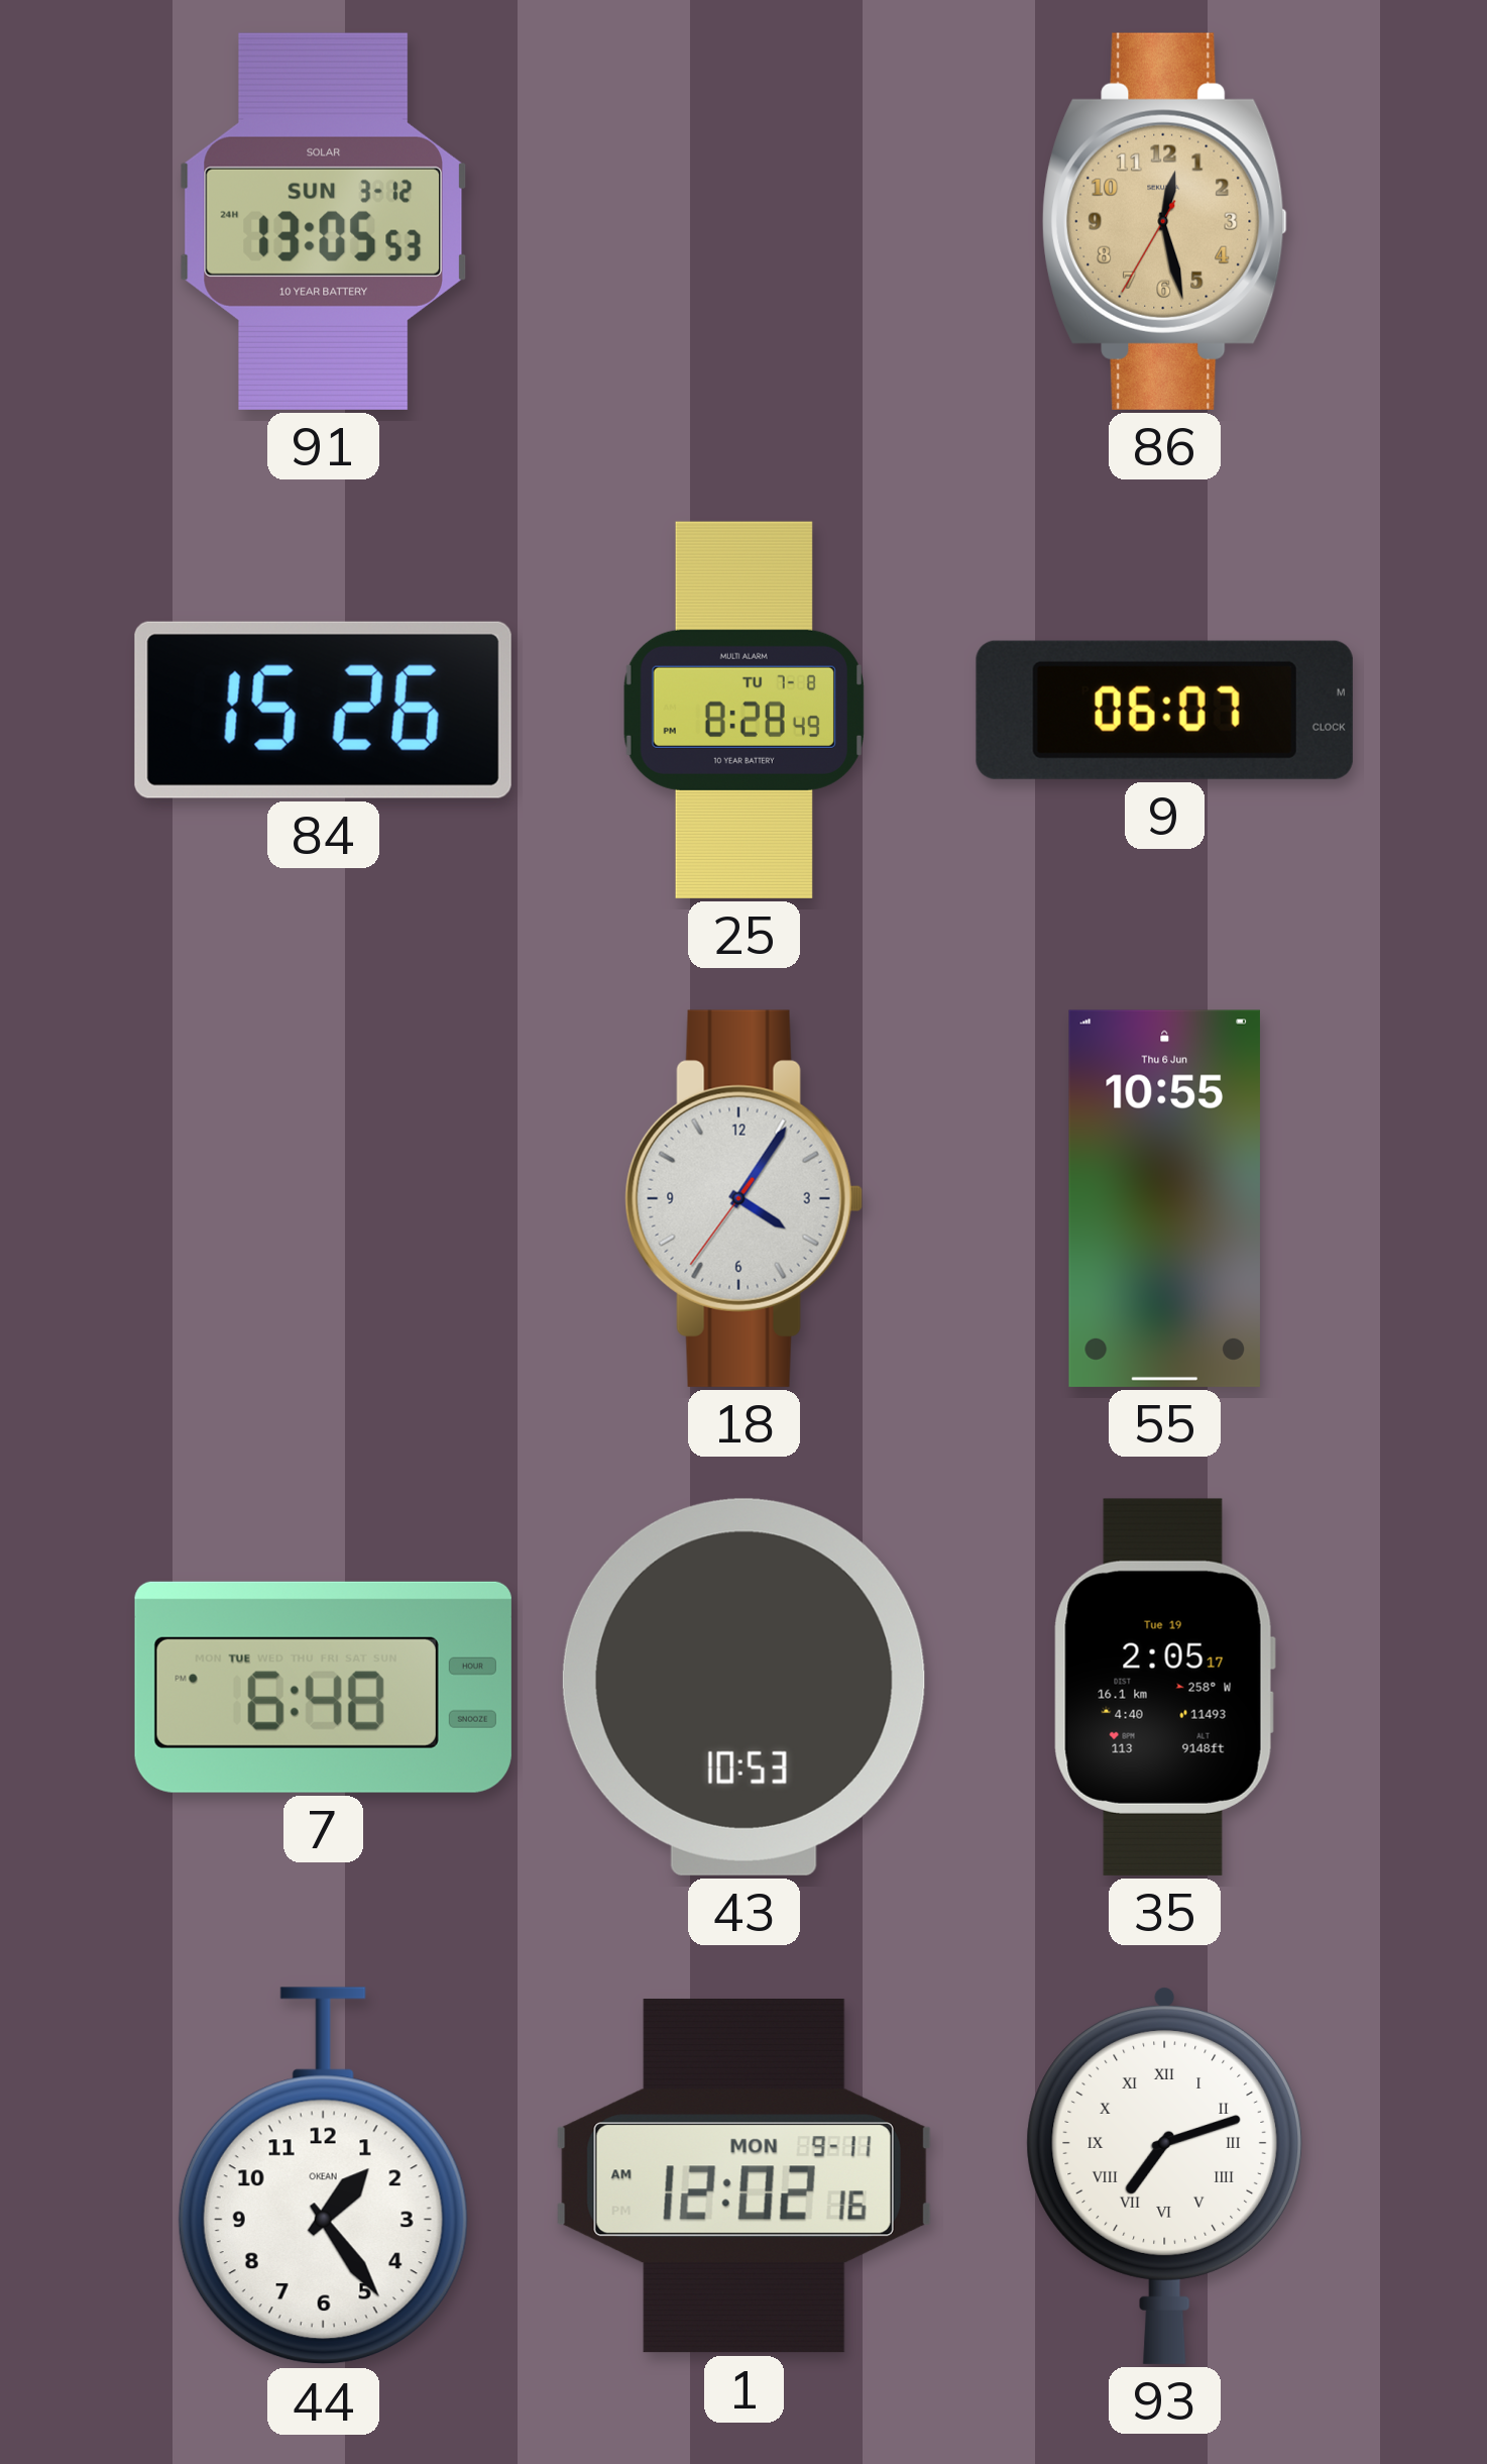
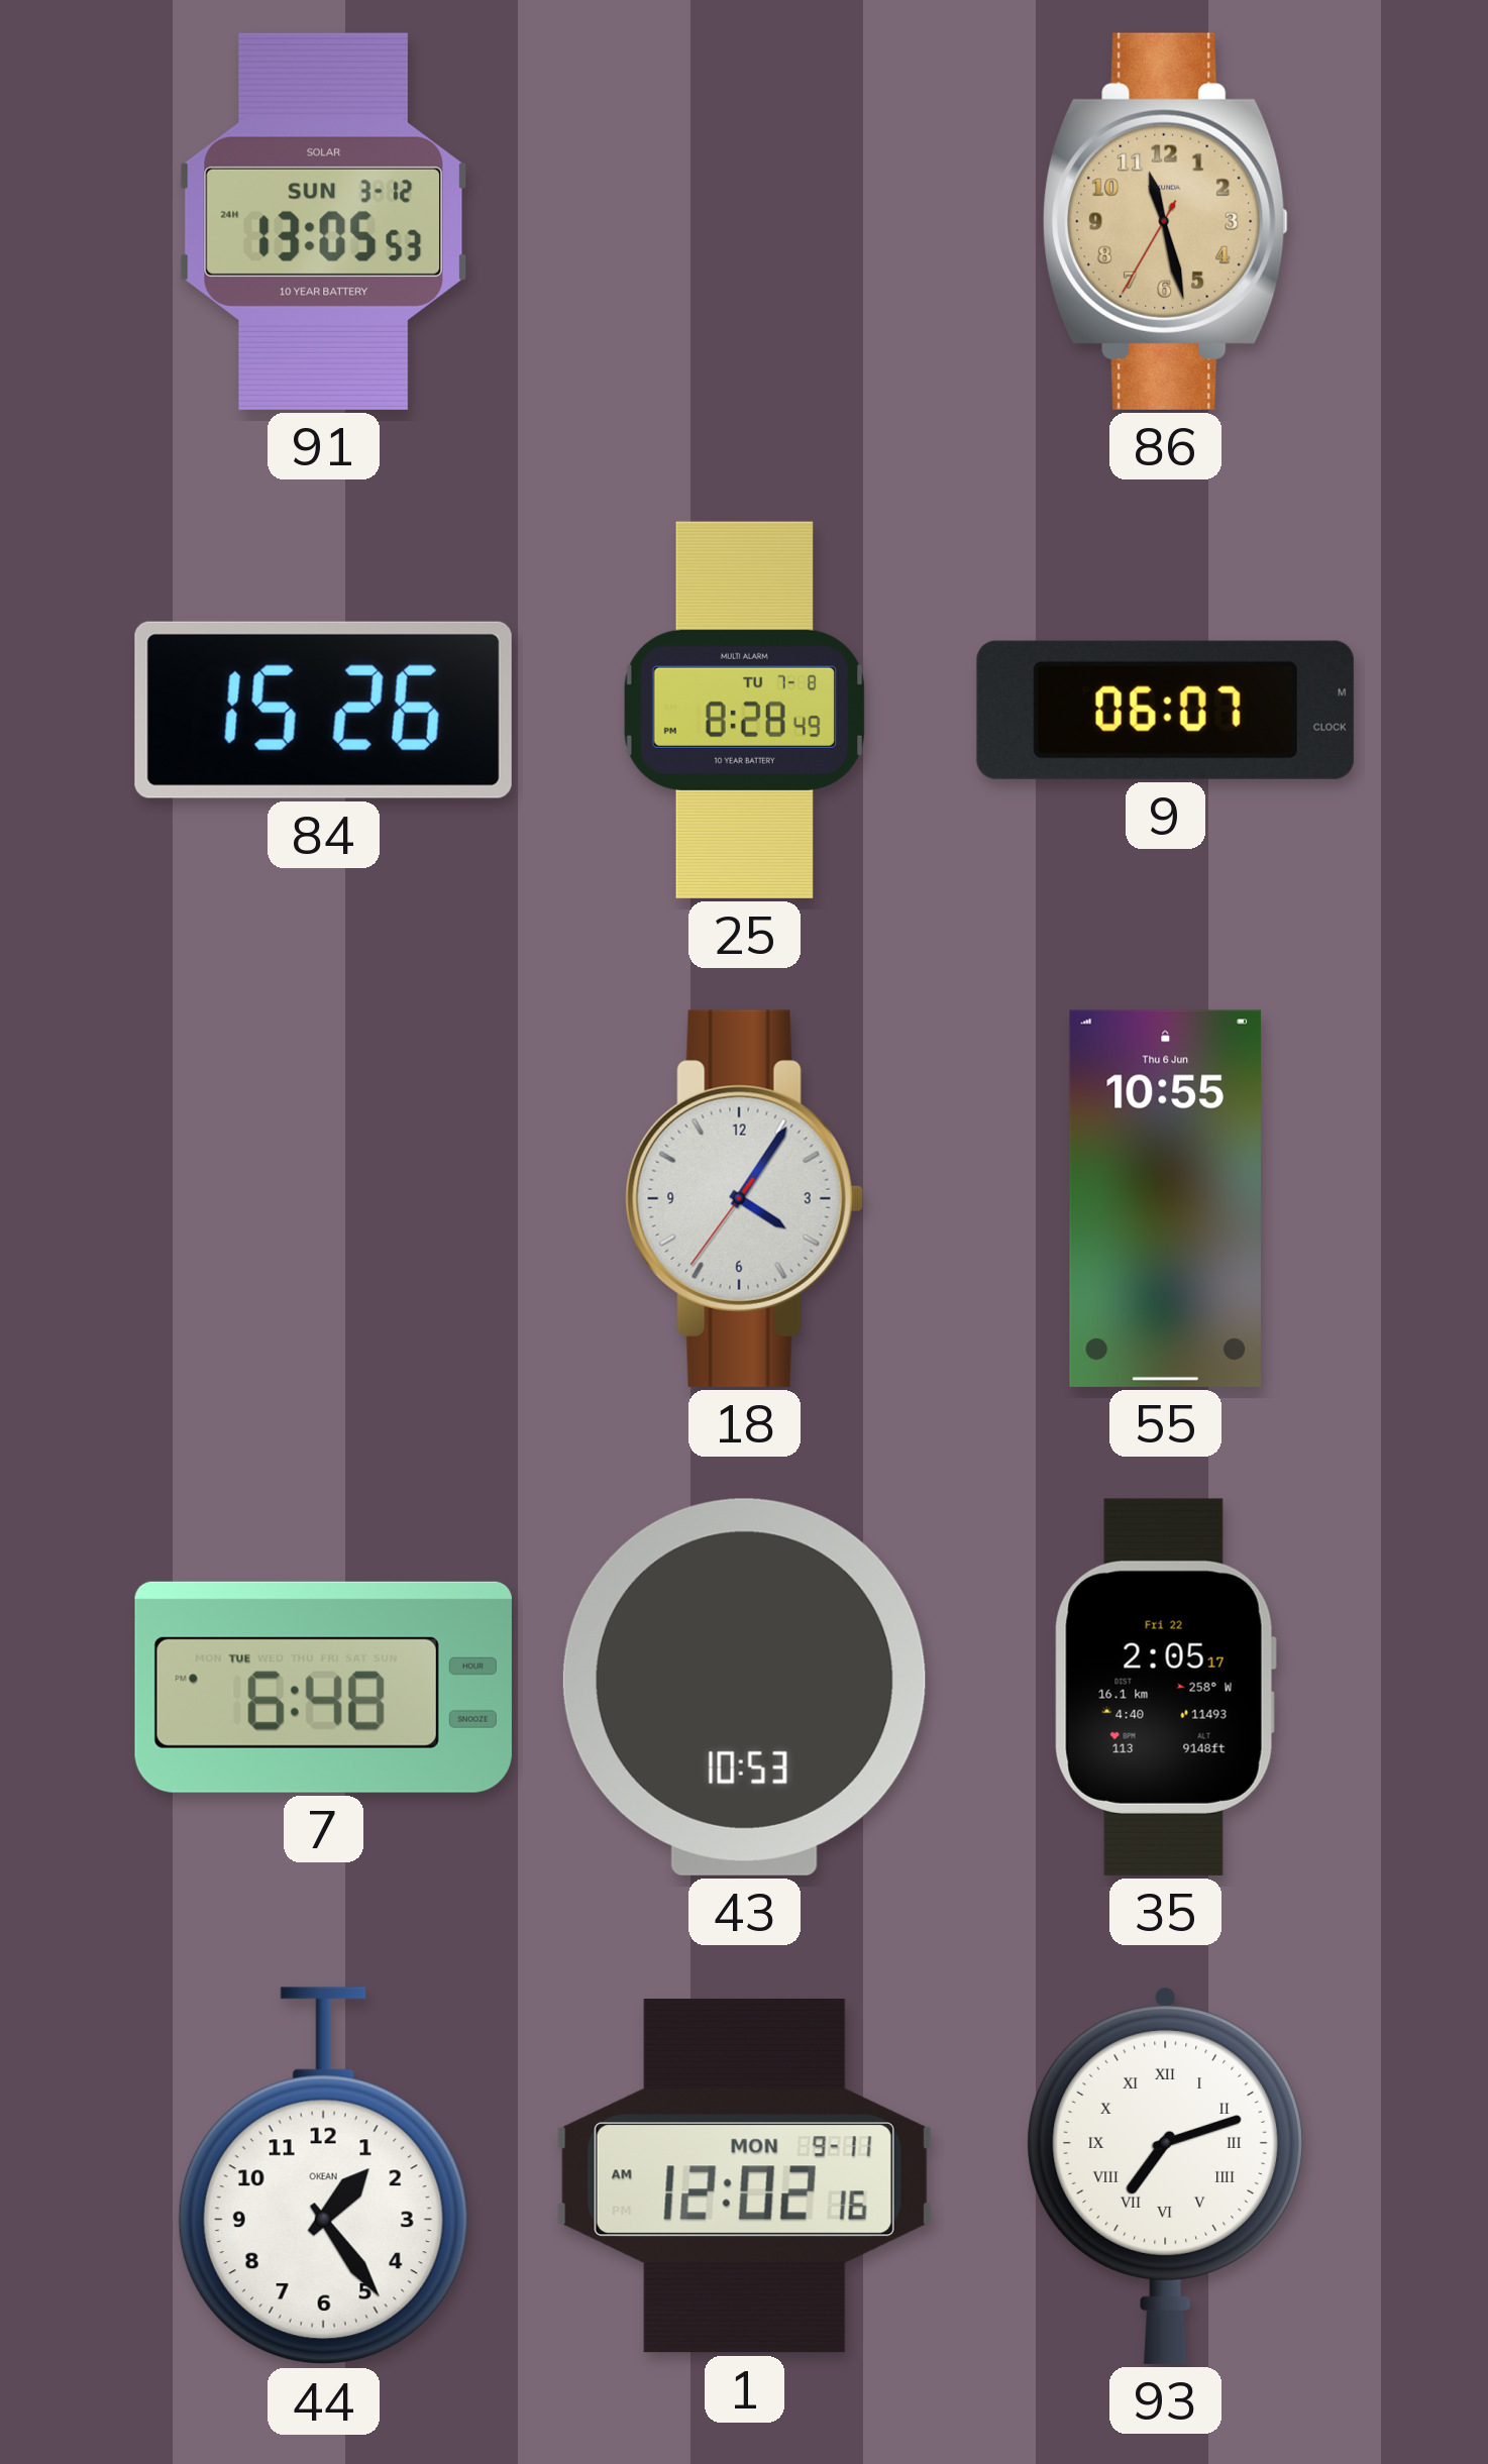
86: 12:27 -> 11:27 (1166, 221)
35 date: Tue 19 -> Fri 22 (1165, 1687)
